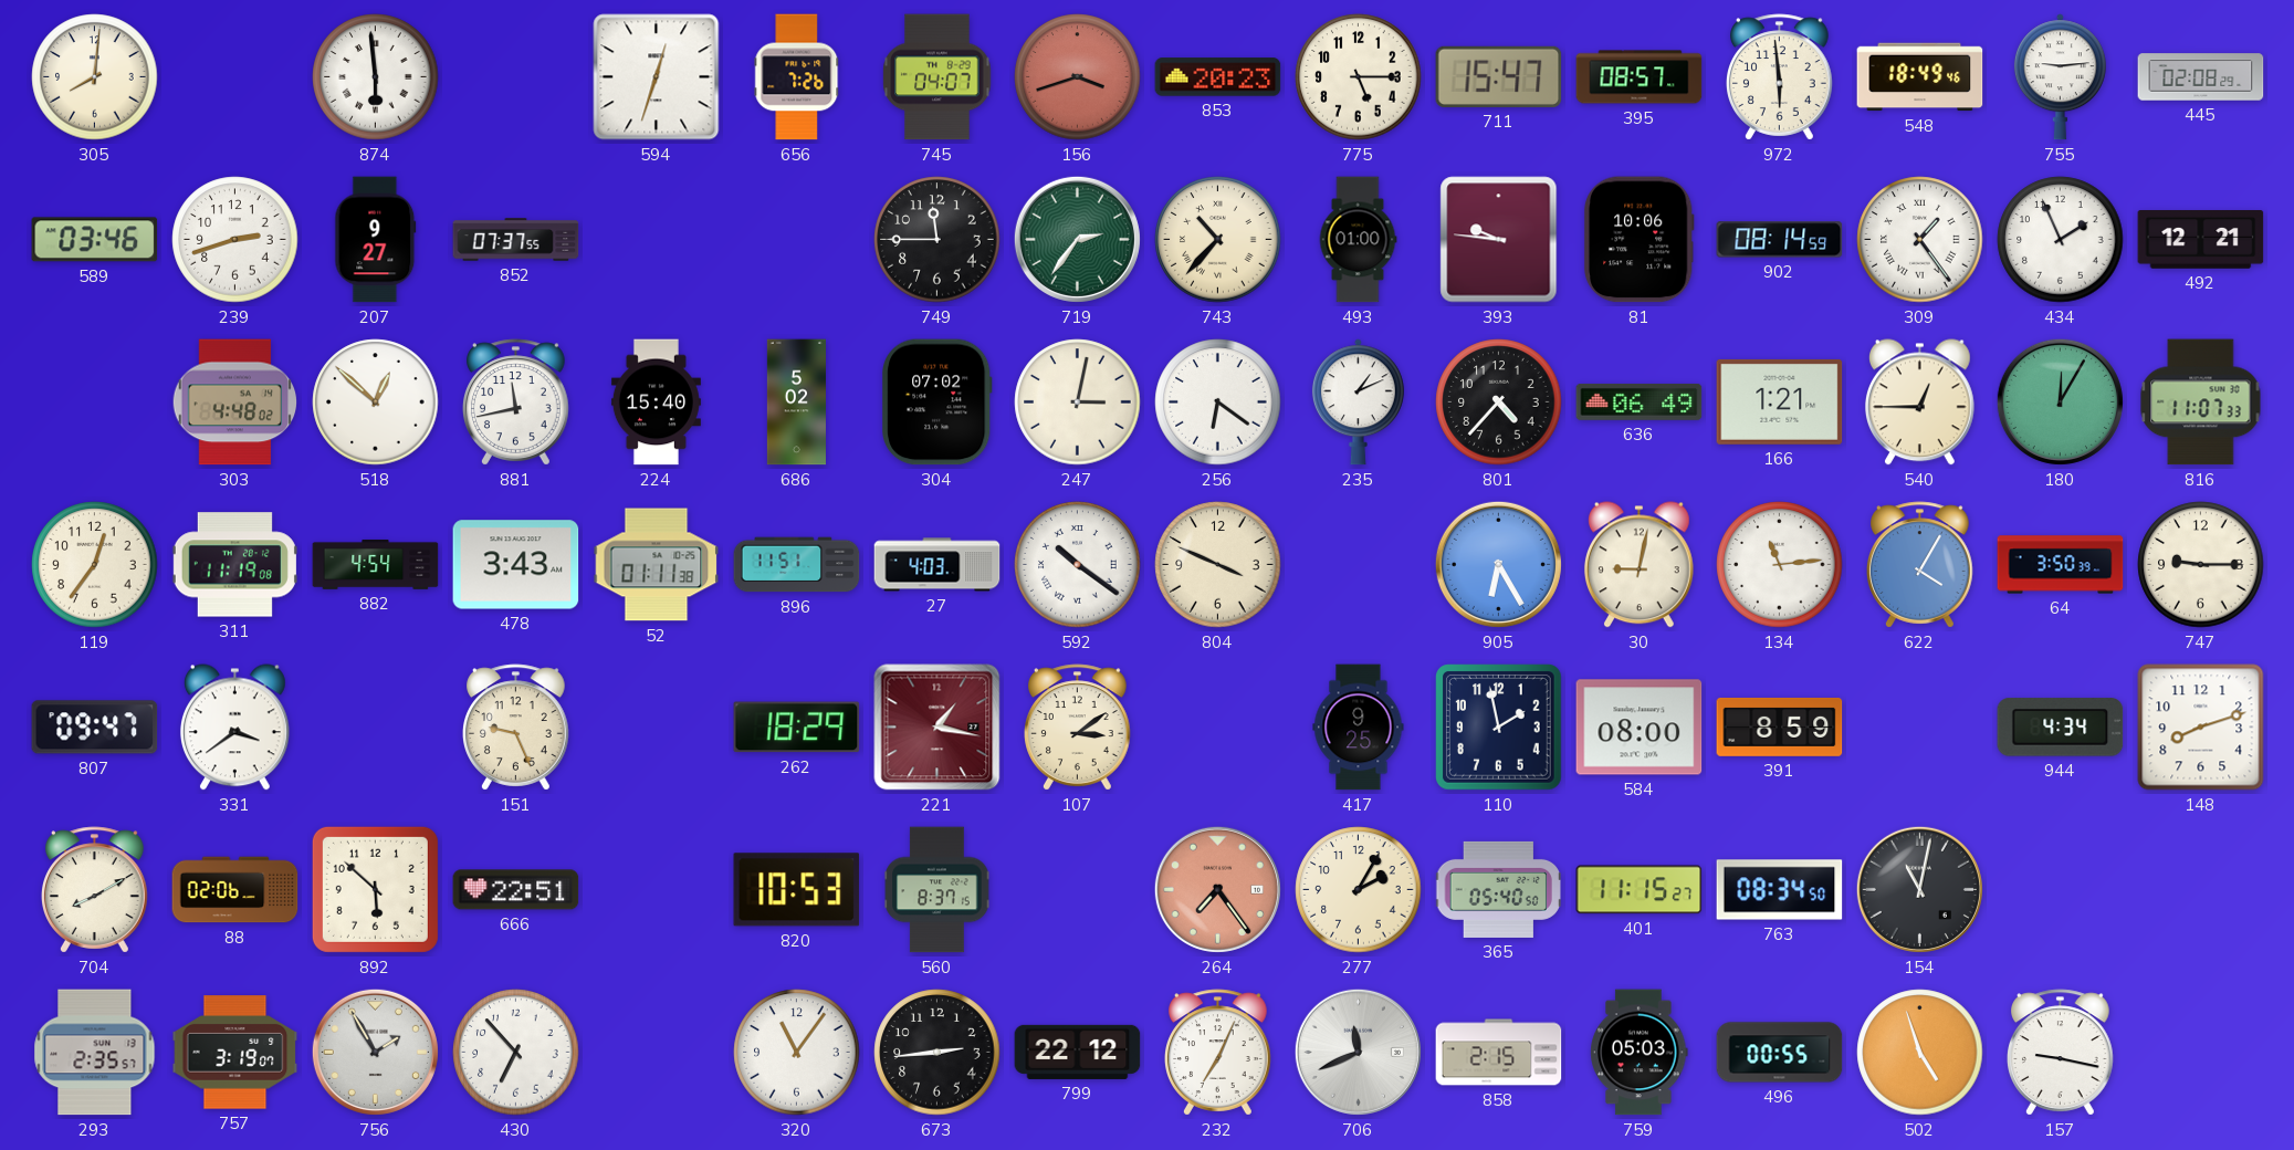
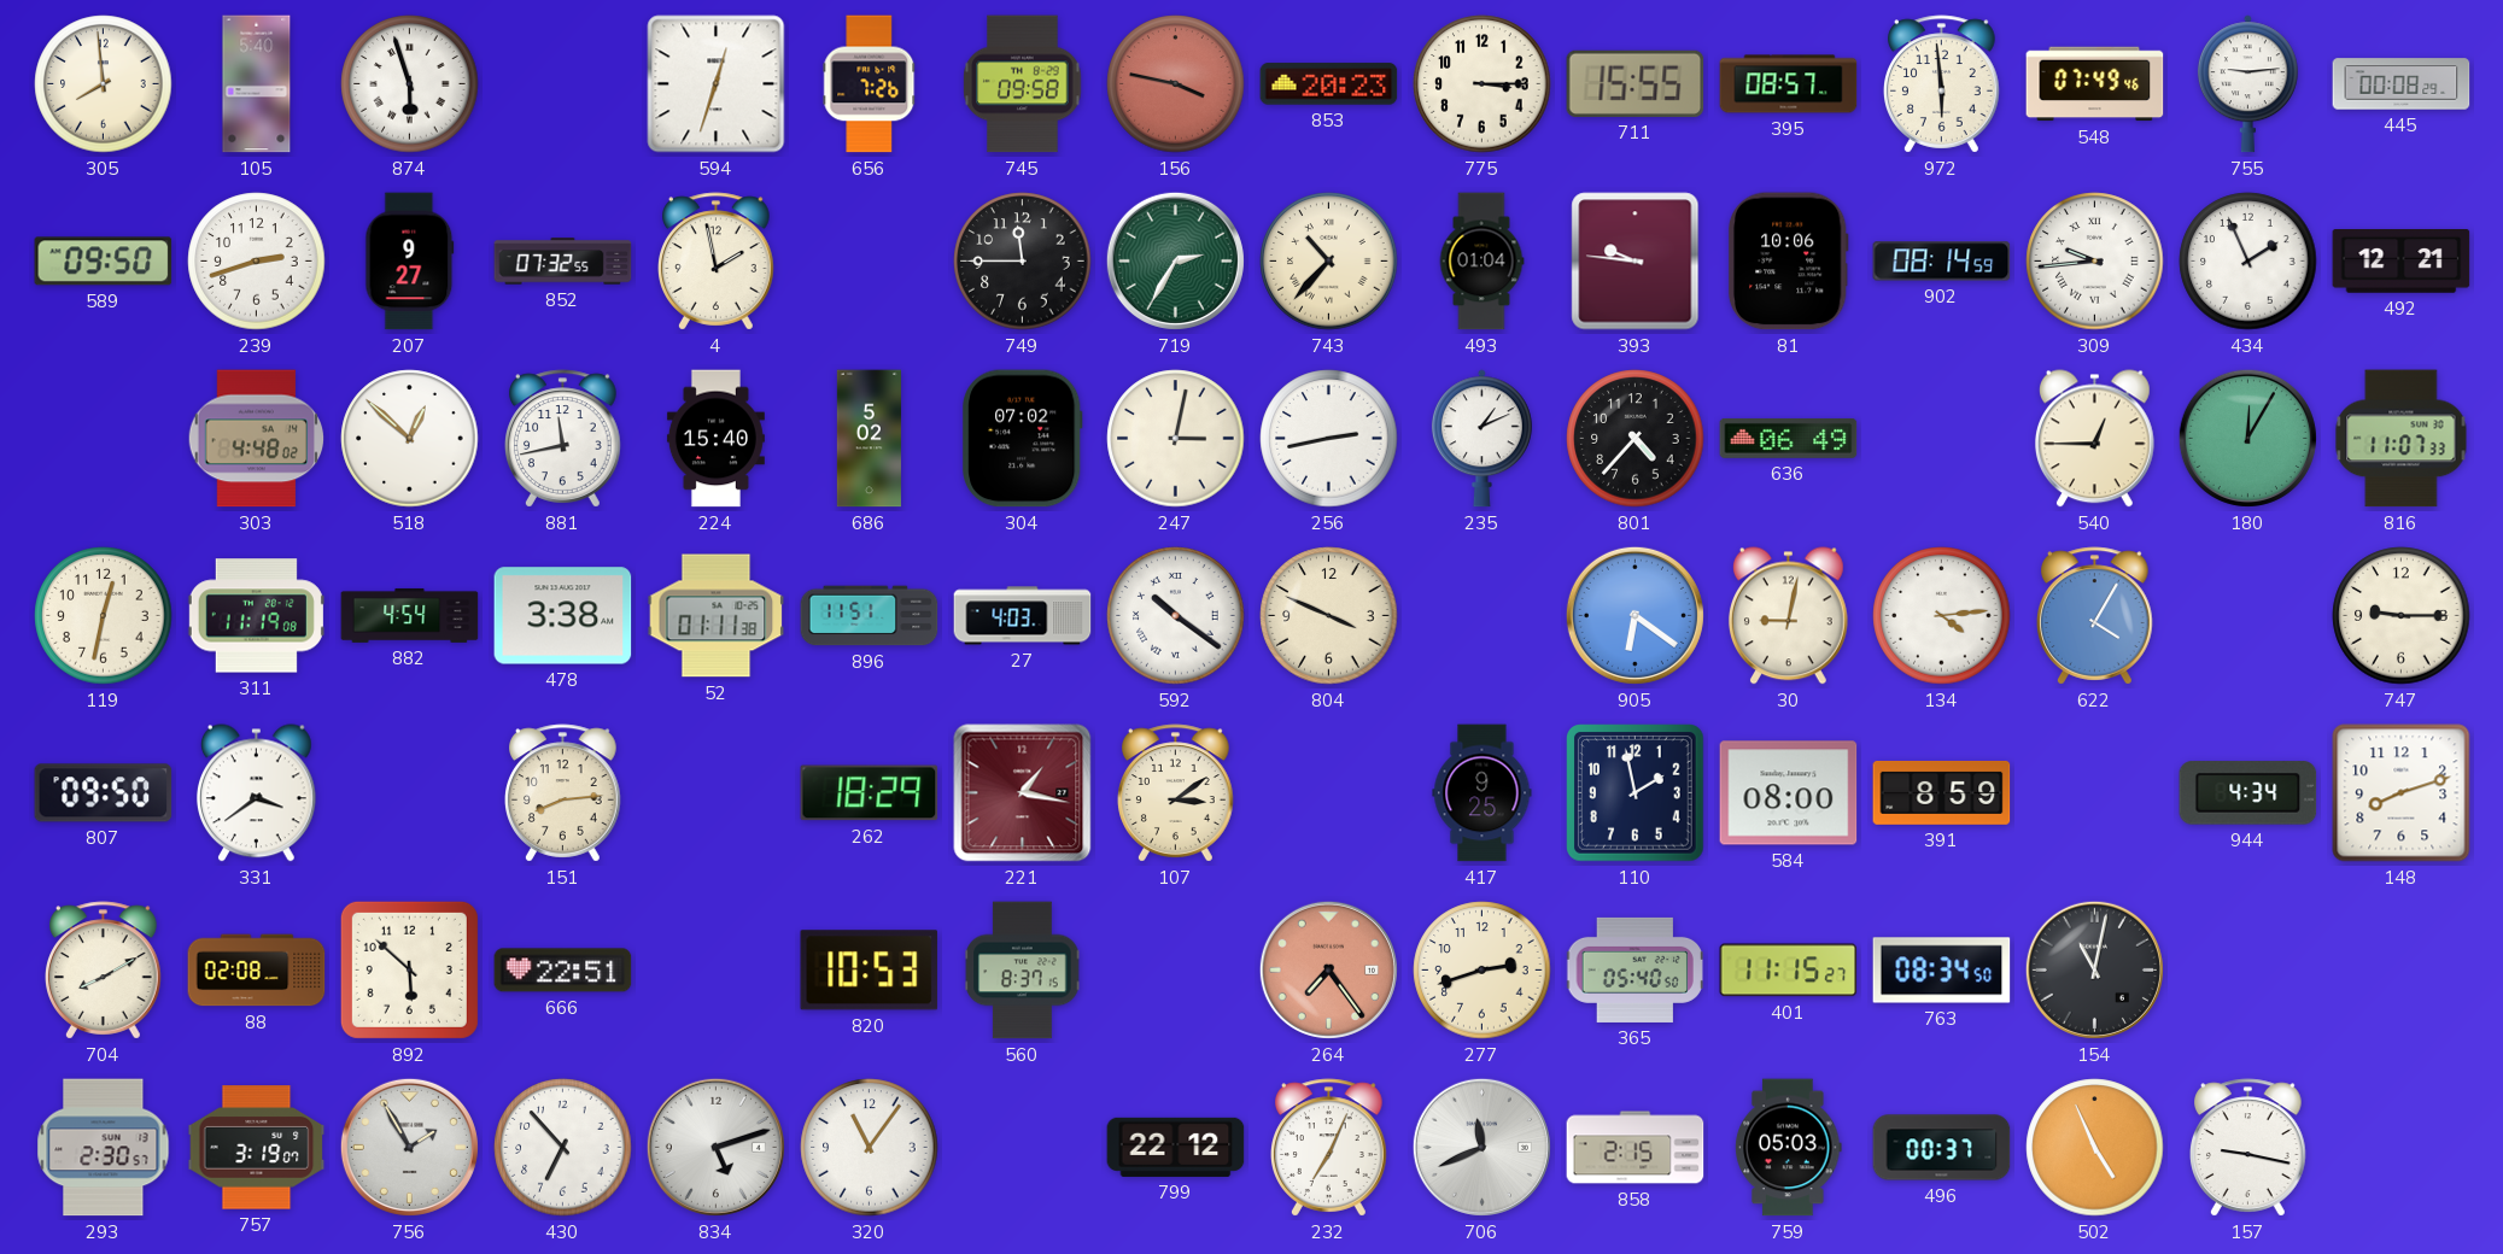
305: 8:01 -> 7:59 (104, 84)
105: none -> 5:40 (257, 84)
874: 5:59 -> 5:57 (410, 84)
745: 04:07 -> 09:58 (1023, 84)
156: 3:42 -> 3:47 (1176, 84)
775: 5:15 -> 3:15 (1482, 84)
711: 15:47 -> 15:55 (1636, 83)
548: 18:49 -> 07:49 (2095, 84)
445: 02:08 -> 00:08 (2402, 84)
589: 03:46 -> 09:50 (104, 262)
852: 07:37 -> 07:32 (563, 262)
4: none -> 1:58 (717, 262)
719: 2:36 -> 2:35 (1175, 260)
493: 01:00 -> 01:04 (1481, 262)
309: 1:24 -> 9:44 (2095, 262)
256: 6:21 -> 2:43 (1329, 439)
166: 1:21 -> none (1780, 401)
119: 12:36 -> 12:32 (104, 616)
478: 3:43 -> 3:38 (563, 616)
905: 6:25 -> 6:21 (1634, 615)
134: 11:14 -> 4:14 (1942, 616)
64: 3:50 -> none (2061, 565)
807: 09:47 -> 09:50 (104, 793)
151: 9:26 -> 8:14 (563, 793)
88: 02:06 -> 02:08 (257, 971)
277: 2:05 -> 2:42 (1482, 971)
293: 2:35 -> 2:30 (104, 1148)
834: none -> 5:12 (715, 1147)
673: 2:44 -> none (937, 1053)
496: 00:55 -> 00:37 (1942, 1148)
502: 4:57 -> 4:56 (2095, 1148)
